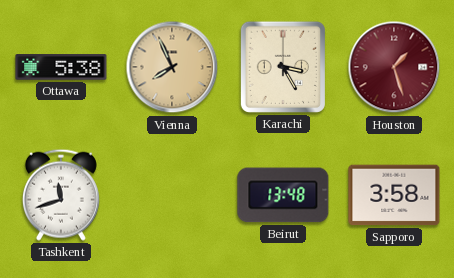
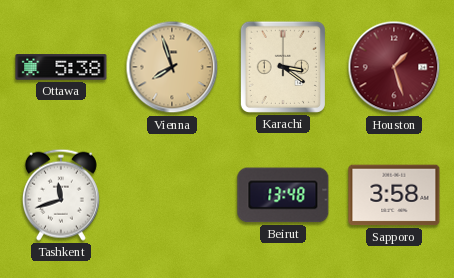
Vienna: 7:56 -> 7:57 (172, 67)
Karachi: 3:25 -> 3:21 (283, 67)
